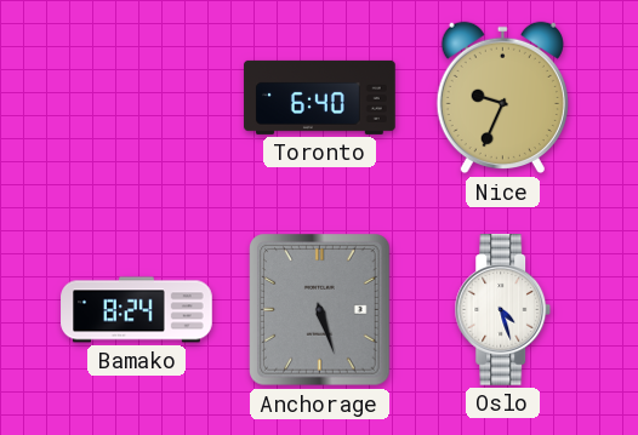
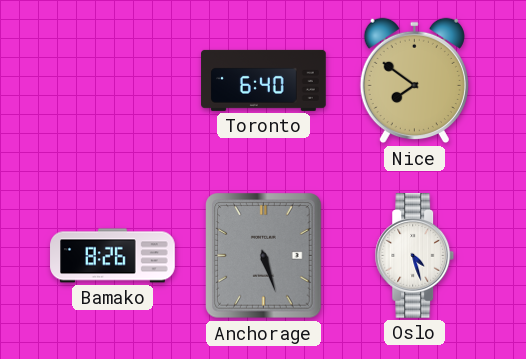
Nice: 9:34 -> 7:51 (414, 81)
Bamako: 8:24 -> 8:26 (113, 256)
